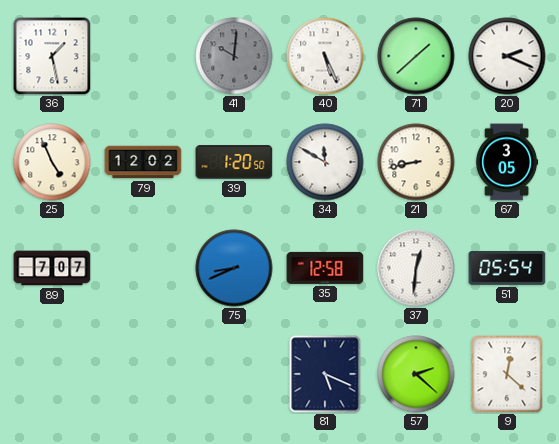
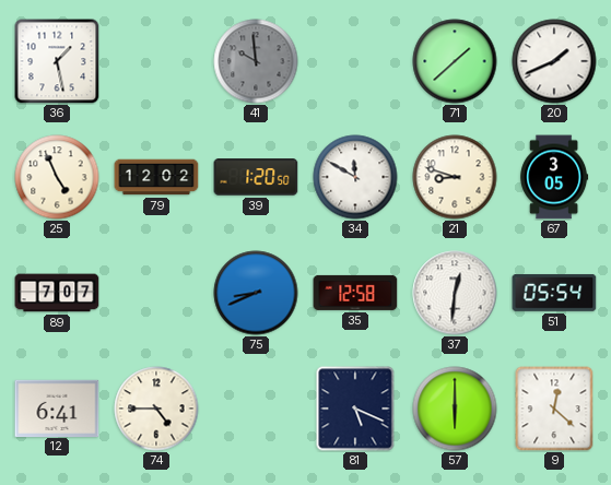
41: 10:01 -> 9:59 (256, 61)
40: 5:26 -> none (325, 56)
20: 2:19 -> 1:41 (554, 61)
21: 8:43 -> 8:48 (455, 177)
12: none -> 6:41 (57, 407)
74: none -> 4:45 (156, 409)
57: 2:22 -> 6:00 (455, 409)
